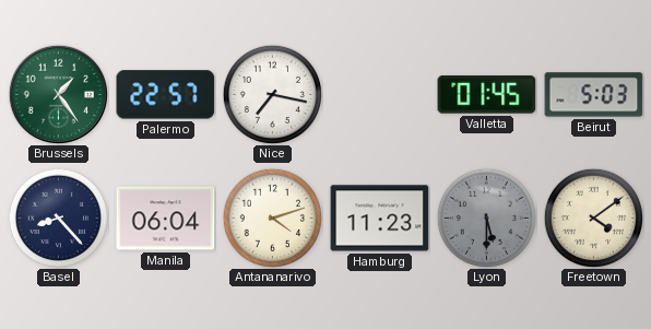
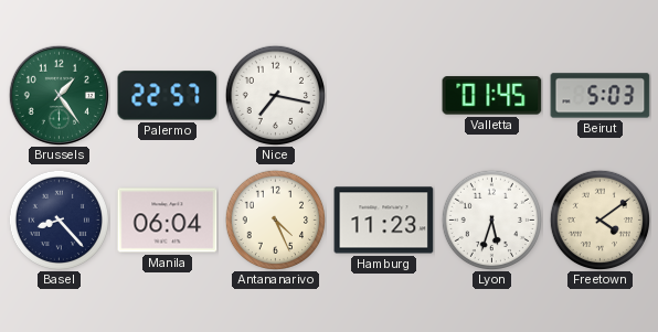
Antananarivo: 4:12 -> 4:26 (275, 219)
Lyon: 5:30 -> 5:33 (491, 219)
Lyon dial: grey -> white (491, 219)
